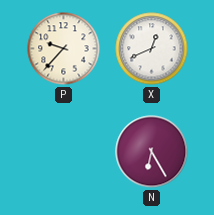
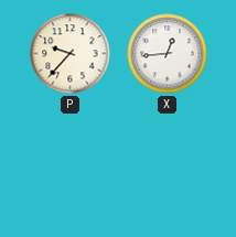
X: 12:41 -> 12:44 (168, 54)
N: 6:25 -> none (152, 152)
